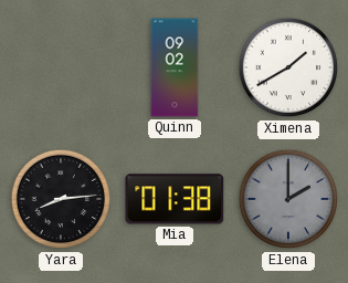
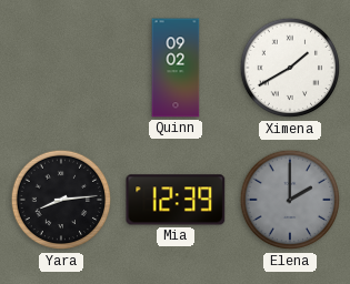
Mia: 01:38 -> 12:39 (176, 200)
